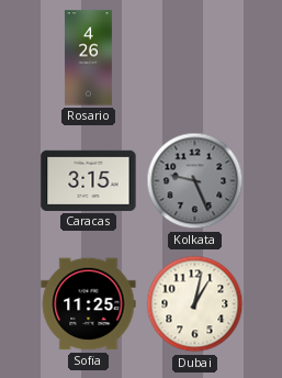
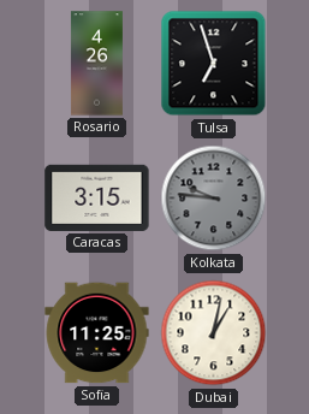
Tulsa: none -> 6:57 (214, 64)
Kolkata: 9:26 -> 9:46 (214, 199)
